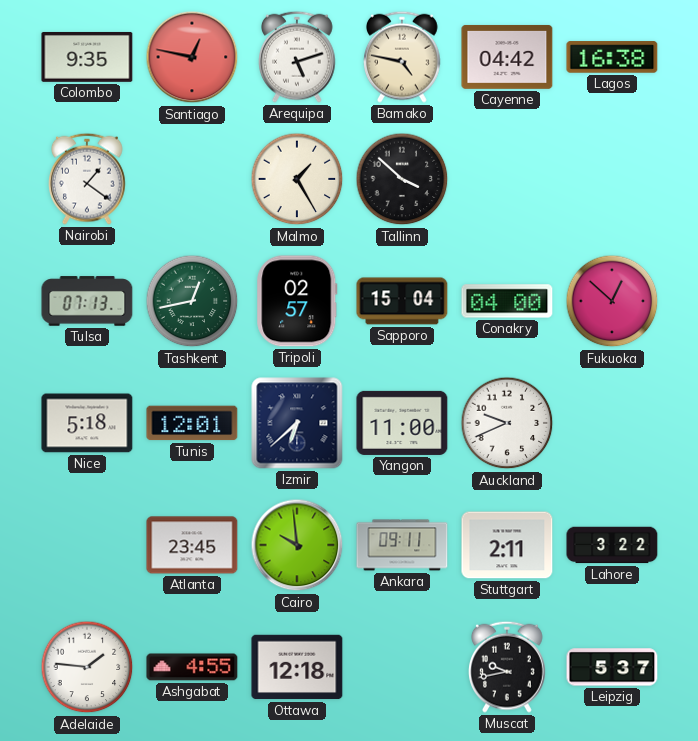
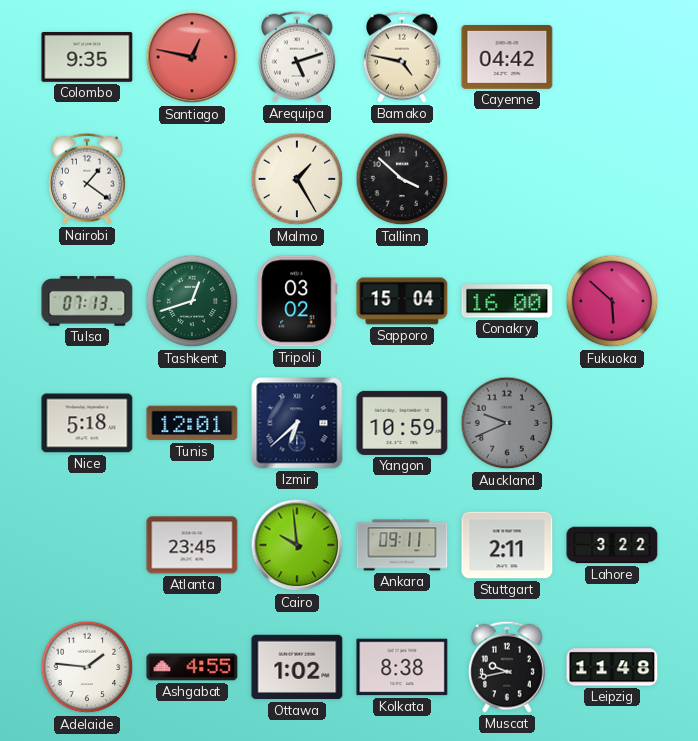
Lagos: 16:38 -> none (612, 57)
Tashkent: 12:43 -> 12:42 (192, 301)
Tripoli: 02:57 -> 03:02 (297, 301)
Conakry: 04:00 -> 16:00 (507, 301)
Fukuoka: 12:52 -> 5:52 (612, 301)
Yangon: 11:00 -> 10:59 (402, 423)
Auckland dial: white -> grey (507, 423)
Ottawa: 12:18 -> 1:02 (297, 667)
Kolkata: none -> 8:38 (402, 667)
Leipzig: 5:37 -> 11:48 (612, 667)
